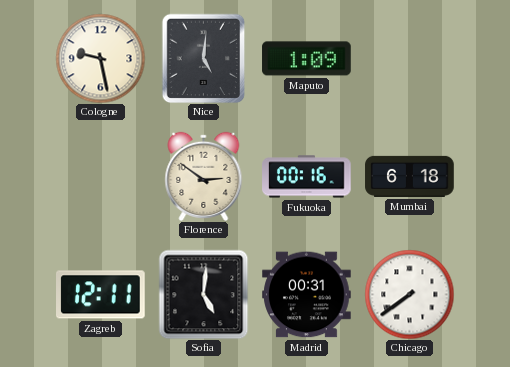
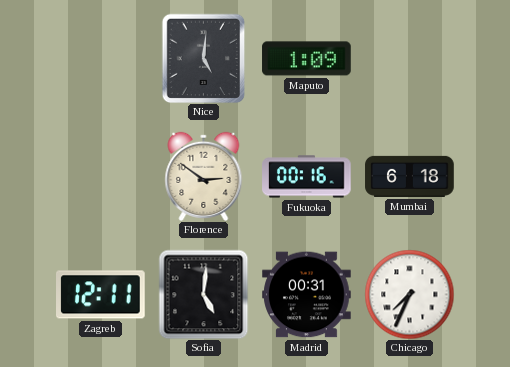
Cologne: 9:28 -> none (100, 58)
Chicago: 7:39 -> 7:34 (409, 294)
